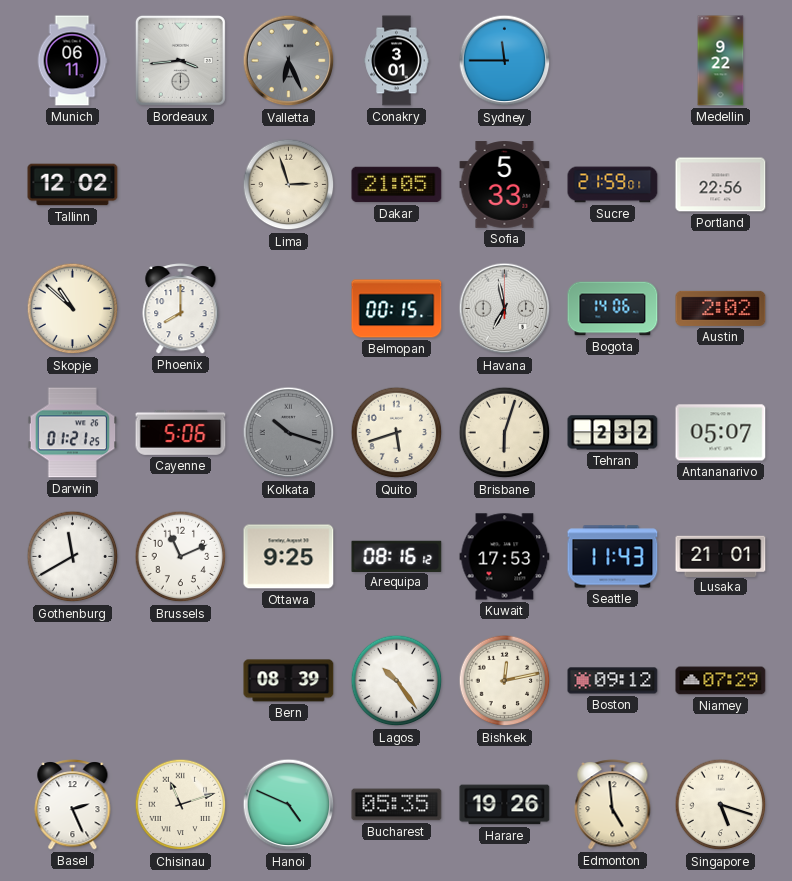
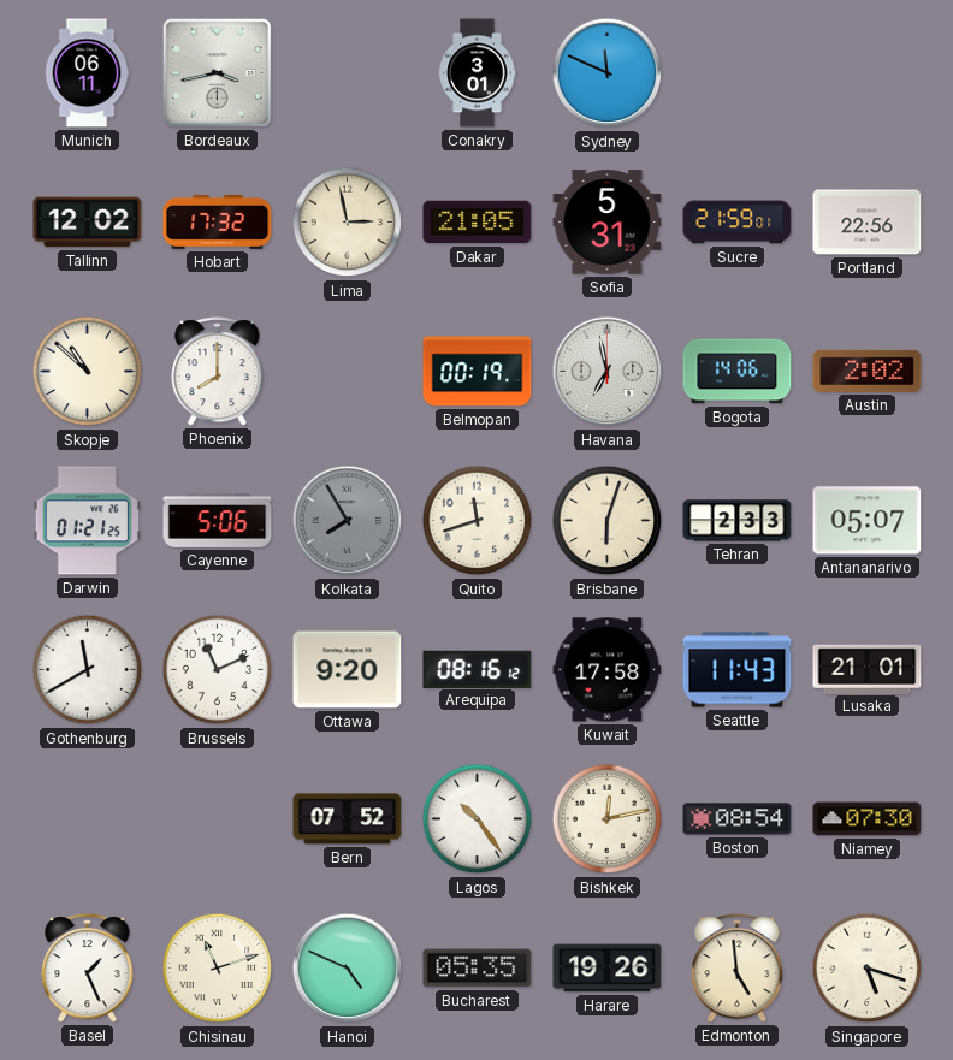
Bordeaux: 3:44 -> 3:43 (217, 72)
Valletta: 6:26 -> none (289, 61)
Sydney: 11:45 -> 11:49 (608, 73)
Medellin: 9:22 -> none (721, 61)
Hobart: none -> 17:32 (218, 221)
Lima: 2:57 -> 2:58 (348, 223)
Sofia: 5:33 -> 5:31 (608, 223)
Belmopan: 00:15 -> 00:19 (478, 372)
Kolkata: 10:18 -> 7:55 (348, 521)
Quito: 5:42 -> 11:42 (478, 521)
Tehran: 2:32 -> 2:33 (738, 521)
Ottawa: 9:25 -> 9:20 (348, 670)
Kuwait: 17:53 -> 17:58 (608, 670)
Bern: 08:39 -> 07:52 (348, 819)
Boston: 09:12 -> 08:54 (738, 819)
Niamey: 07:29 -> 07:30 (868, 819)
Basel: 2:26 -> 1:26 (88, 969)
